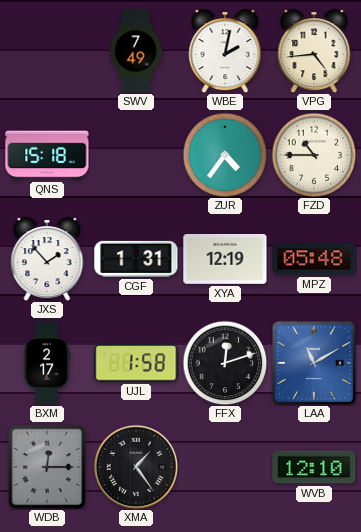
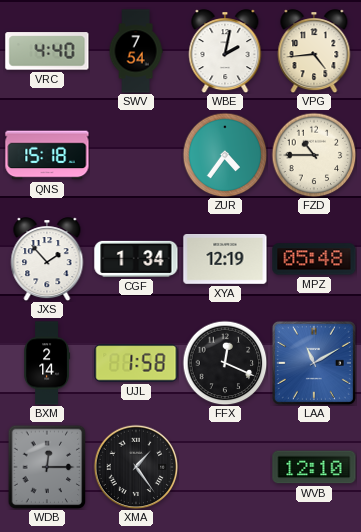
VRC: none -> 4:40 (47, 51)
SWV: 7:49 -> 7:54 (136, 51)
CGF: 1:31 -> 1:34 (136, 259)
BXM: 2:17 -> 2:14 (47, 363)
FFX: 12:12 -> 12:19 (225, 363)
